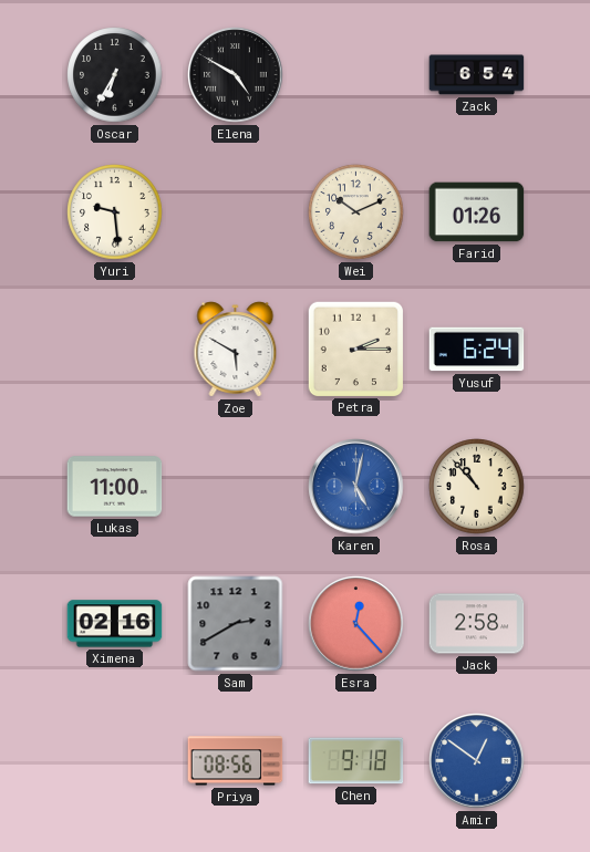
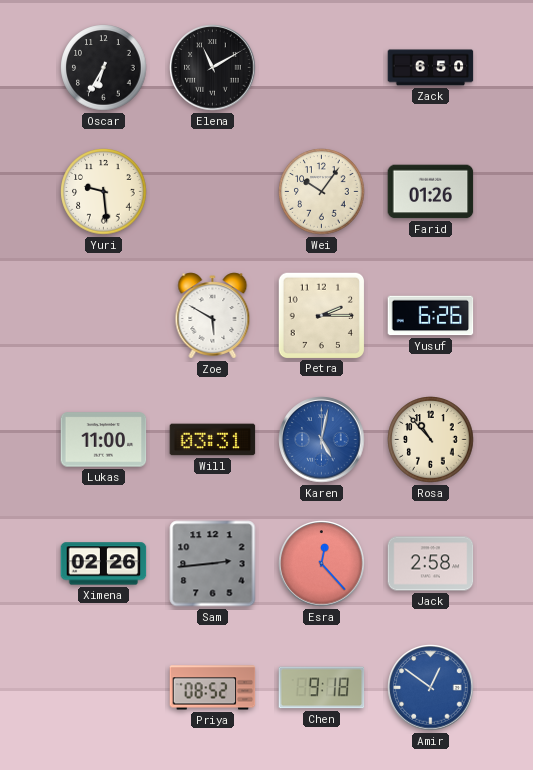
Elena: 4:50 -> 11:10 (213, 68)
Zack: 6:54 -> 6:50 (431, 68)
Wei: 10:11 -> 10:06 (322, 192)
Yusuf: 6:24 -> 6:26 (431, 316)
Will: none -> 03:31 (213, 440)
Ximena: 02:16 -> 02:26 (104, 564)
Sam: 2:40 -> 2:44 (213, 564)
Priya: 08:56 -> 08:52 (213, 688)
